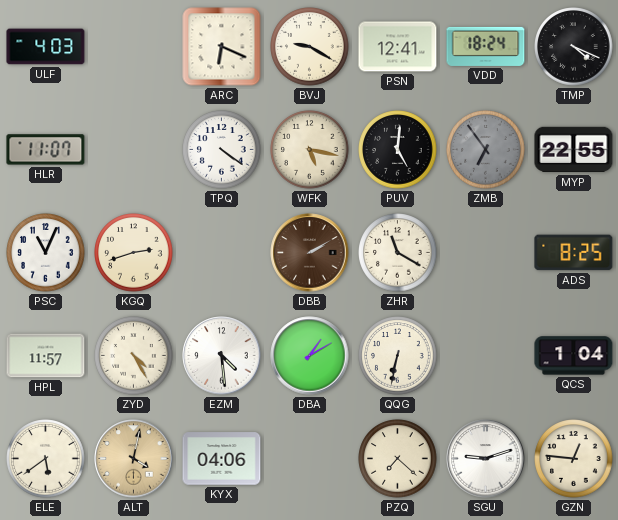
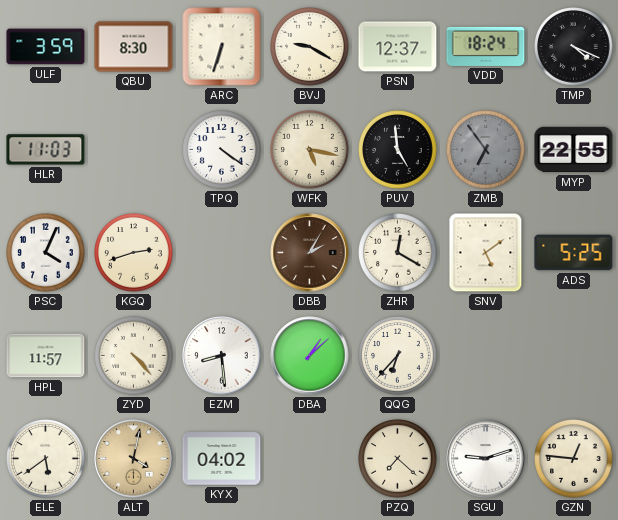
ULF: 4:03 -> 3:59 (46, 47)
QBU: none -> 8:30 (134, 47)
ARC: 6:19 -> 6:33 (222, 47)
PSN: 12:41 -> 12:37 (398, 47)
HLR: 11:07 -> 11:03 (46, 150)
PUV: 5:01 -> 4:59 (398, 150)
PSC: 11:04 -> 4:04 (46, 253)
DBB: 2:10 -> 2:05 (310, 253)
ZHR: 11:20 -> 12:20 (398, 253)
SNV: none -> 5:09 (486, 253)
ADS: 8:25 -> 5:25 (574, 253)
ZYD: 4:25 -> 4:23 (134, 356)
EZM: 4:29 -> 8:29 (222, 356)
DBA: 1:10 -> 1:08 (310, 356)
QQG: 6:32 -> 6:37 (398, 356)
QCS: 1:04 -> none (574, 356)
KYX: 04:06 -> 04:02 (222, 459)
